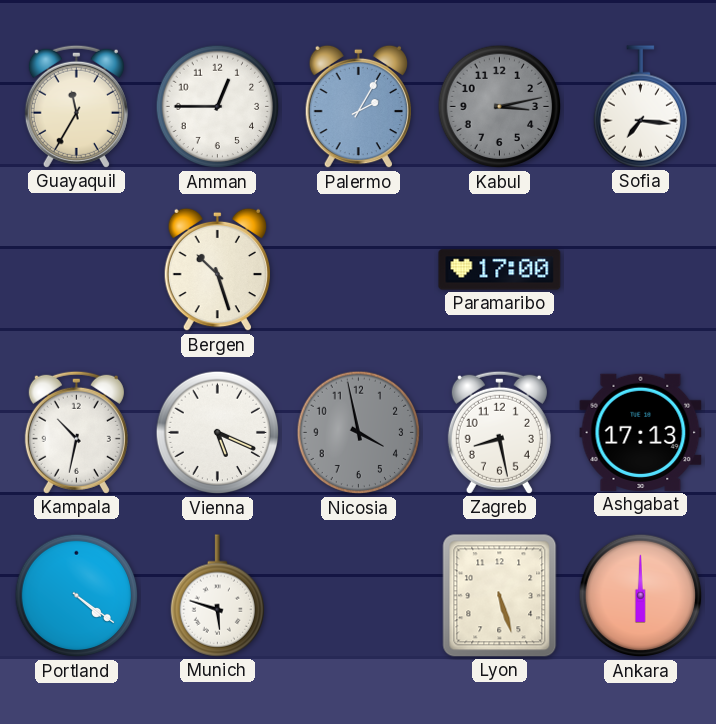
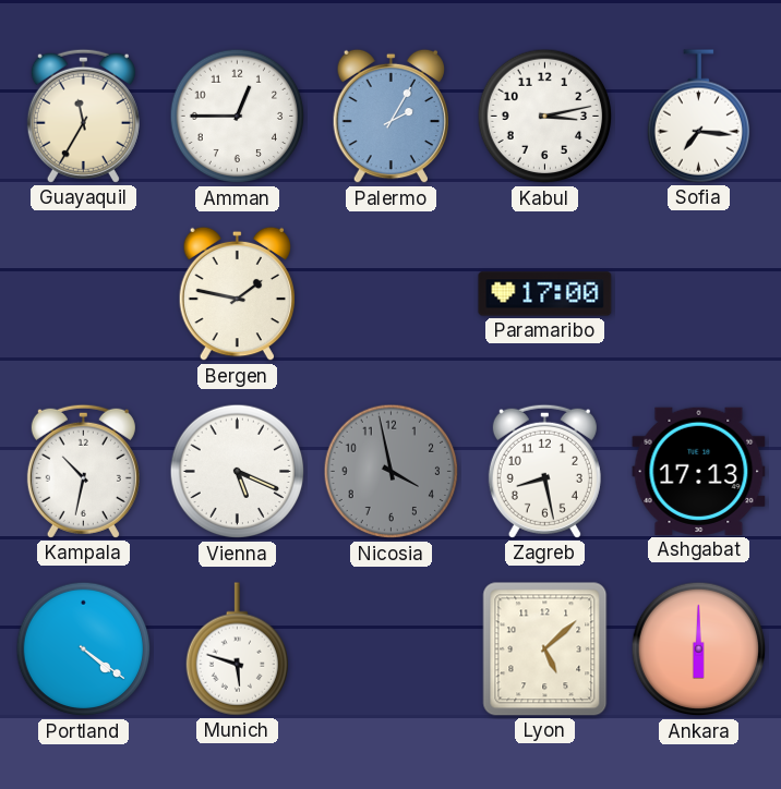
Kabul dial: grey -> white (545, 117)
Bergen: 10:27 -> 1:47 (237, 294)
Lyon: 5:27 -> 5:08 (545, 650)
